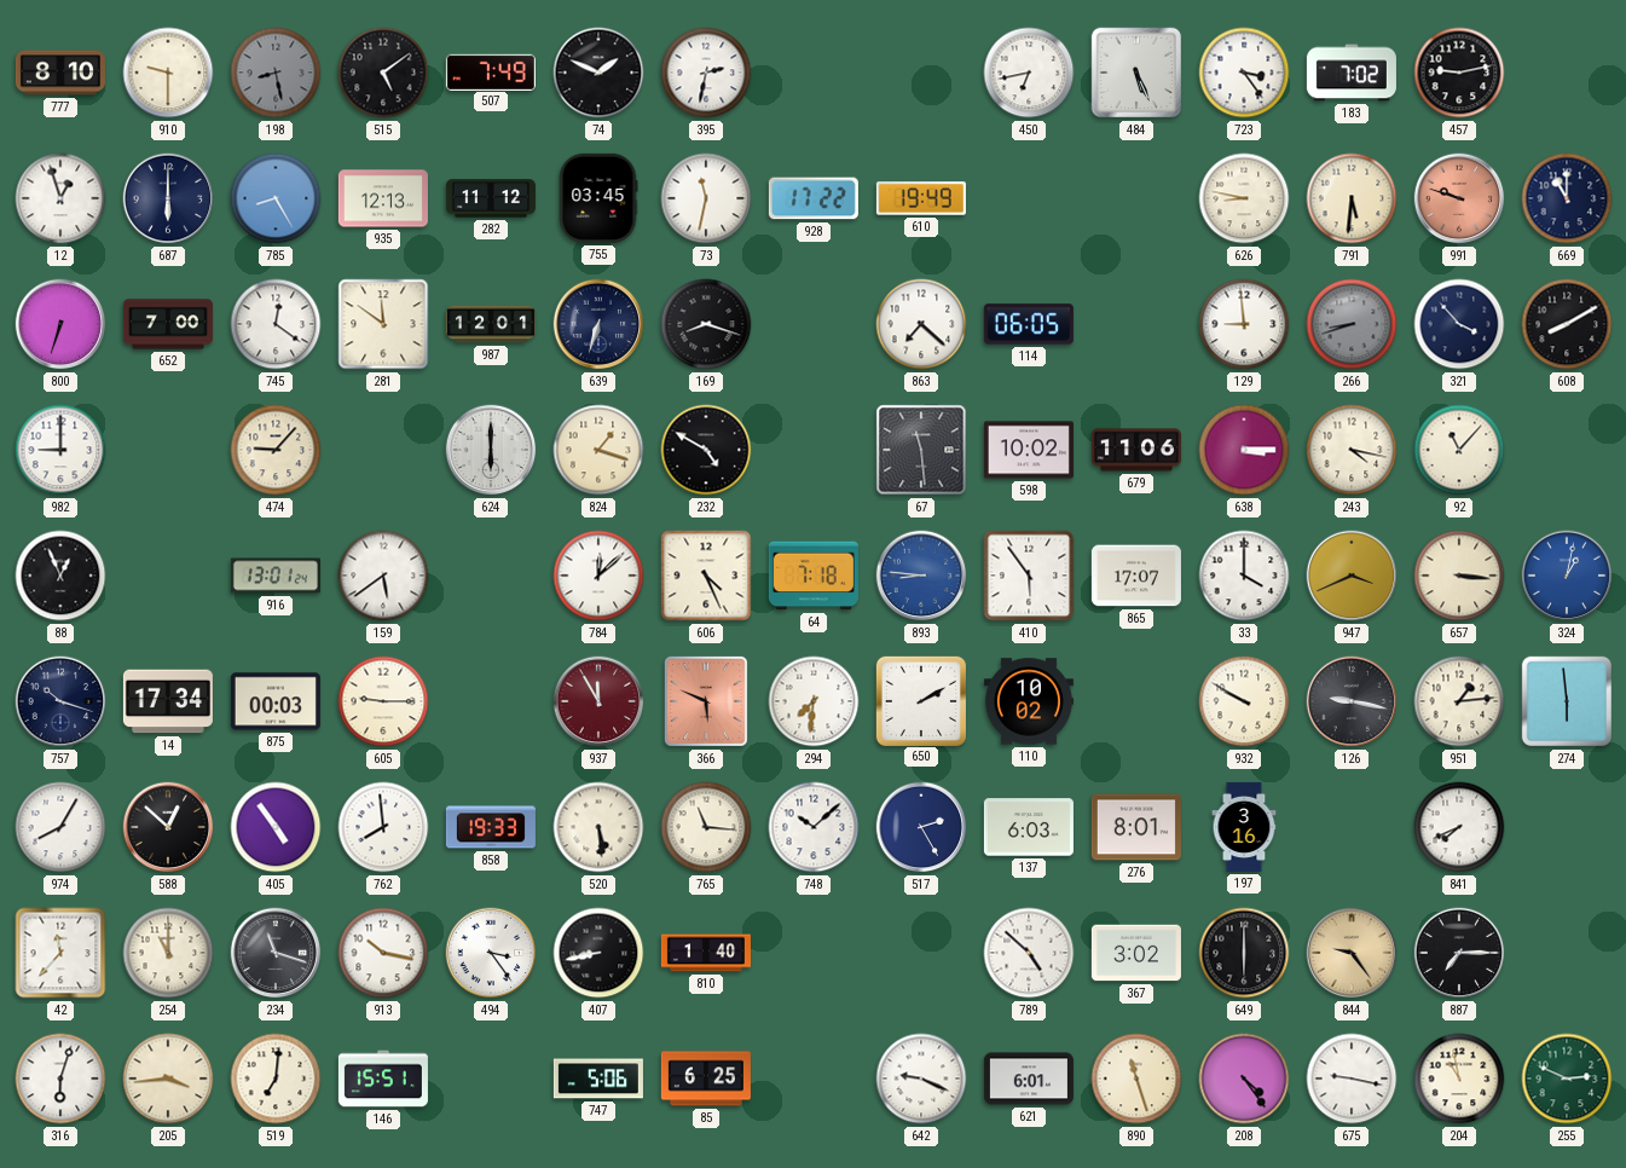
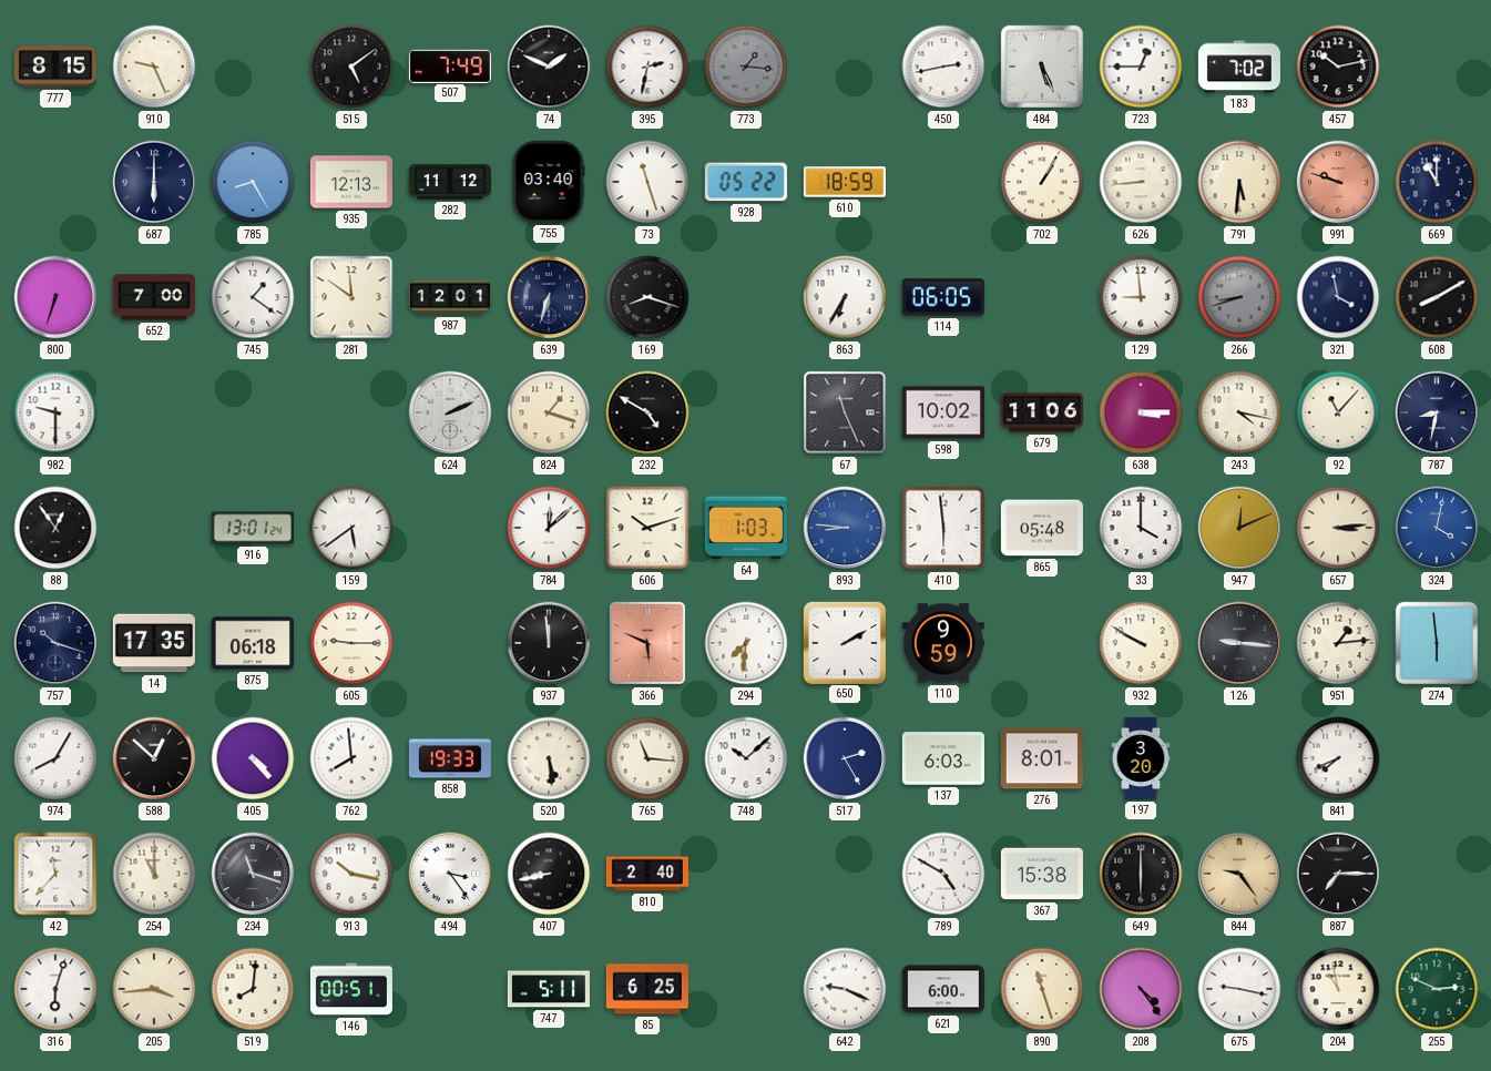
777: 8:10 -> 8:15 (55, 67)
910: 9:30 -> 9:26 (154, 67)
198: 8:28 -> none (276, 73)
773: none -> 1:16 (746, 67)
450: 6:43 -> 2:43 (943, 67)
723: 3:24 -> 12:45 (1141, 67)
457: 9:13 -> 10:13 (1338, 67)
12: 12:57 -> none (60, 198)
755: 03:45 -> 03:40 (549, 182)
73: 11:32 -> 11:27 (647, 182)
928: 17:22 -> 05:22 (746, 182)
610: 19:49 -> 18:59 (845, 182)
702: none -> 1:05 (1042, 182)
626: 8:47 -> 8:44 (1141, 182)
745: 12:21 -> 1:21 (253, 297)
863: 7:22 -> 6:35 (845, 297)
321: 3:53 -> 3:58 (1338, 297)
982: 9:00 -> 9:30 (55, 412)
474: 9:07 -> none (276, 450)
624: 6:00 -> 2:11 (450, 412)
67: 11:29 -> 11:26 (845, 412)
787: none -> 8:32 (1437, 412)
88: 12:56 -> 12:54 (55, 528)
606: 4:26 -> 10:12 (647, 528)
64: 7:18 -> 1:03 (746, 528)
410: 5:54 -> 5:59 (943, 528)
865: 17:07 -> 05:48 (1042, 528)
947: 3:41 -> 12:11 (1239, 528)
657: 3:16 -> 3:14 (1338, 528)
324: 1:02 -> 4:02 (1437, 528)
14: 17:34 -> 17:35 (154, 643)
875: 00:03 -> 06:18 (253, 643)
937: 11:55 -> 11:59 (549, 643)
937 dial: burgundy -> black (549, 643)
110: 10:02 -> 9:59 (943, 643)
126: 9:17 -> 9:16 (1239, 643)
405: 4:54 -> 4:23 (253, 758)
197: 3:16 -> 3:20 (1141, 758)
810: 1:40 -> 2:40 (647, 874)
789: 4:52 -> 4:50 (943, 874)
367: 3:02 -> 15:38 (1042, 874)
519: 7:01 -> 8:01 (253, 989)
146: 15:51 -> 00:51 (351, 989)
747: 5:06 -> 5:11 (549, 989)
621: 6:01 -> 6:00 (943, 989)
